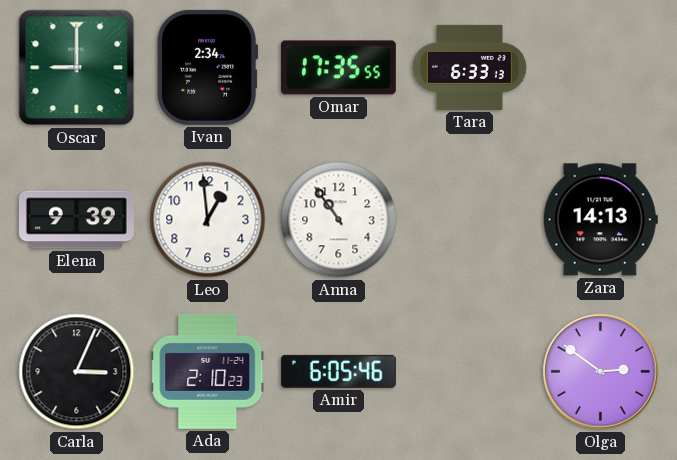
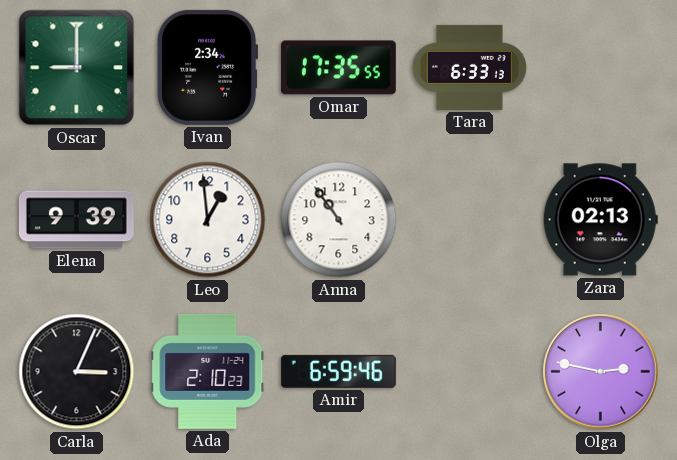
Zara: 14:13 -> 02:13 (600, 220)
Amir: 6:05 -> 6:59 (338, 371)
Olga: 2:51 -> 2:47 (601, 372)
